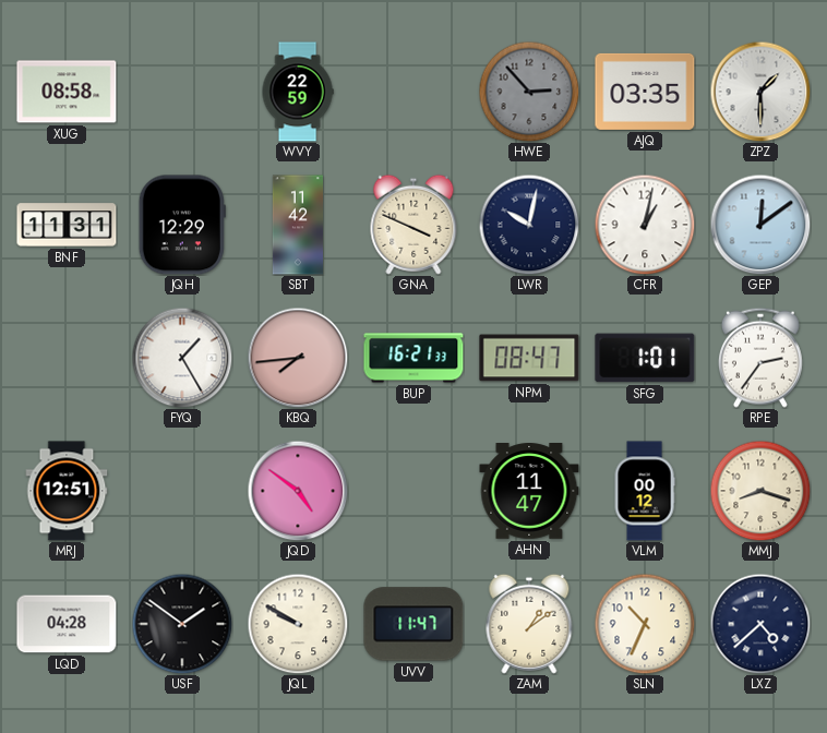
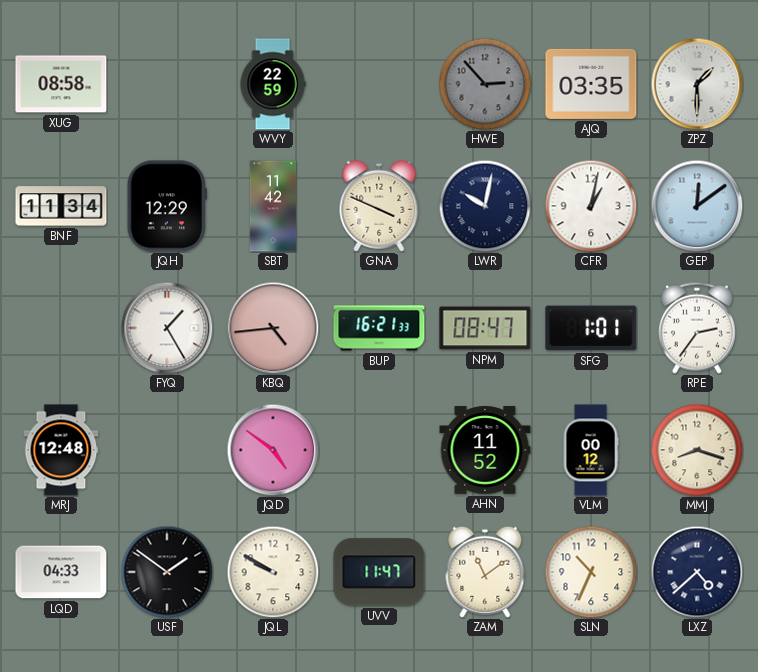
BNF: 11:31 -> 11:34 (61, 206)
KBQ: 7:44 -> 4:44 (273, 328)
MRJ: 12:51 -> 12:48 (61, 450)
AHN: 11:47 -> 11:52 (485, 450)
LQD: 04:28 -> 04:33 (61, 572)
ZAM: 1:09 -> 11:09 (485, 572)
